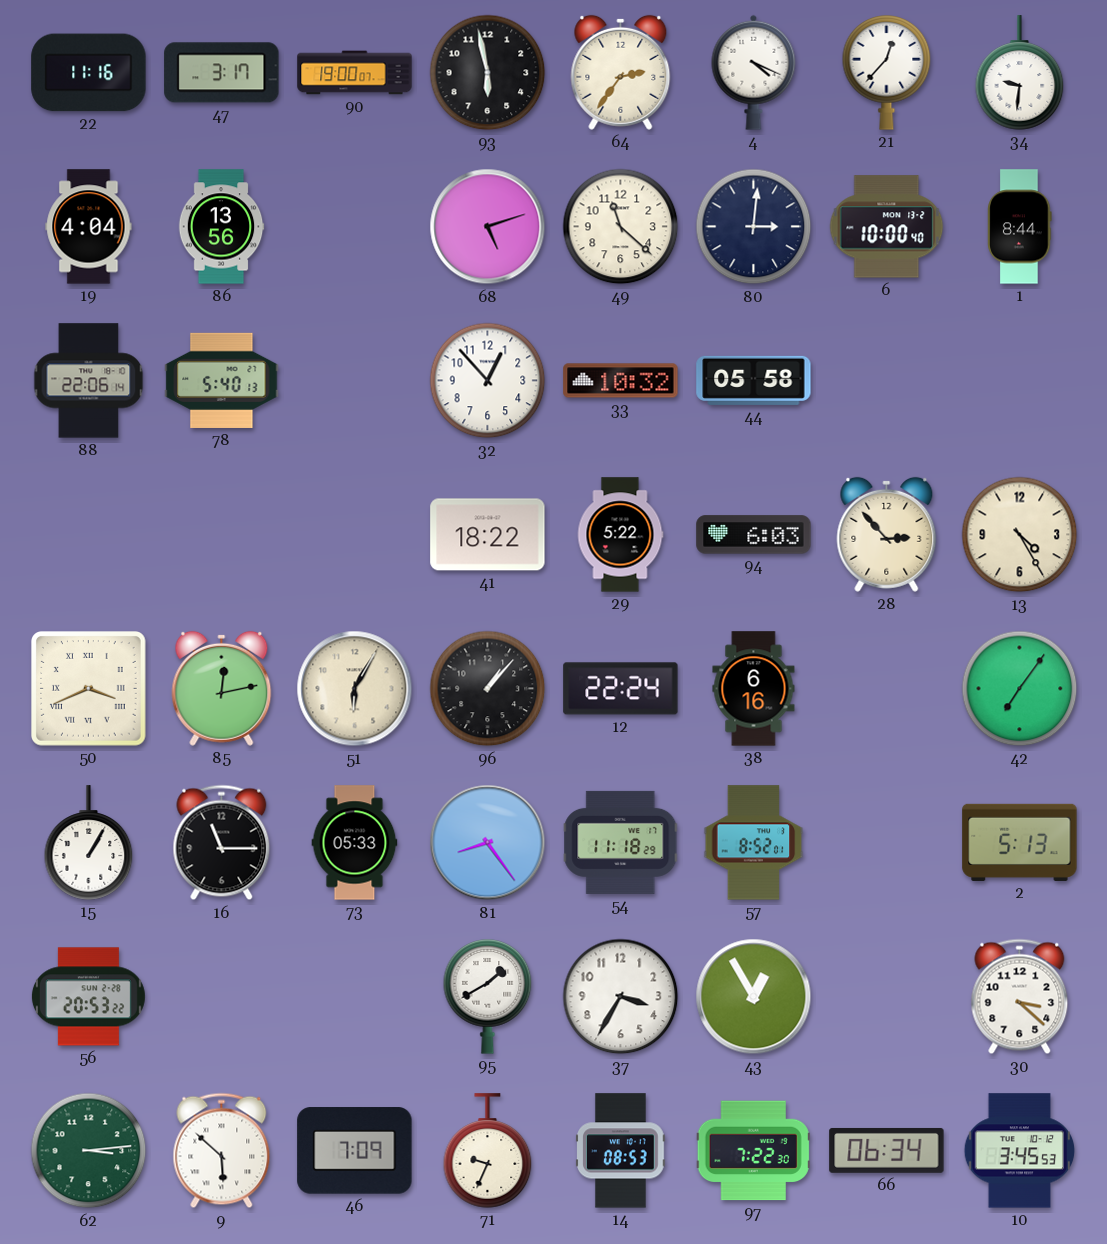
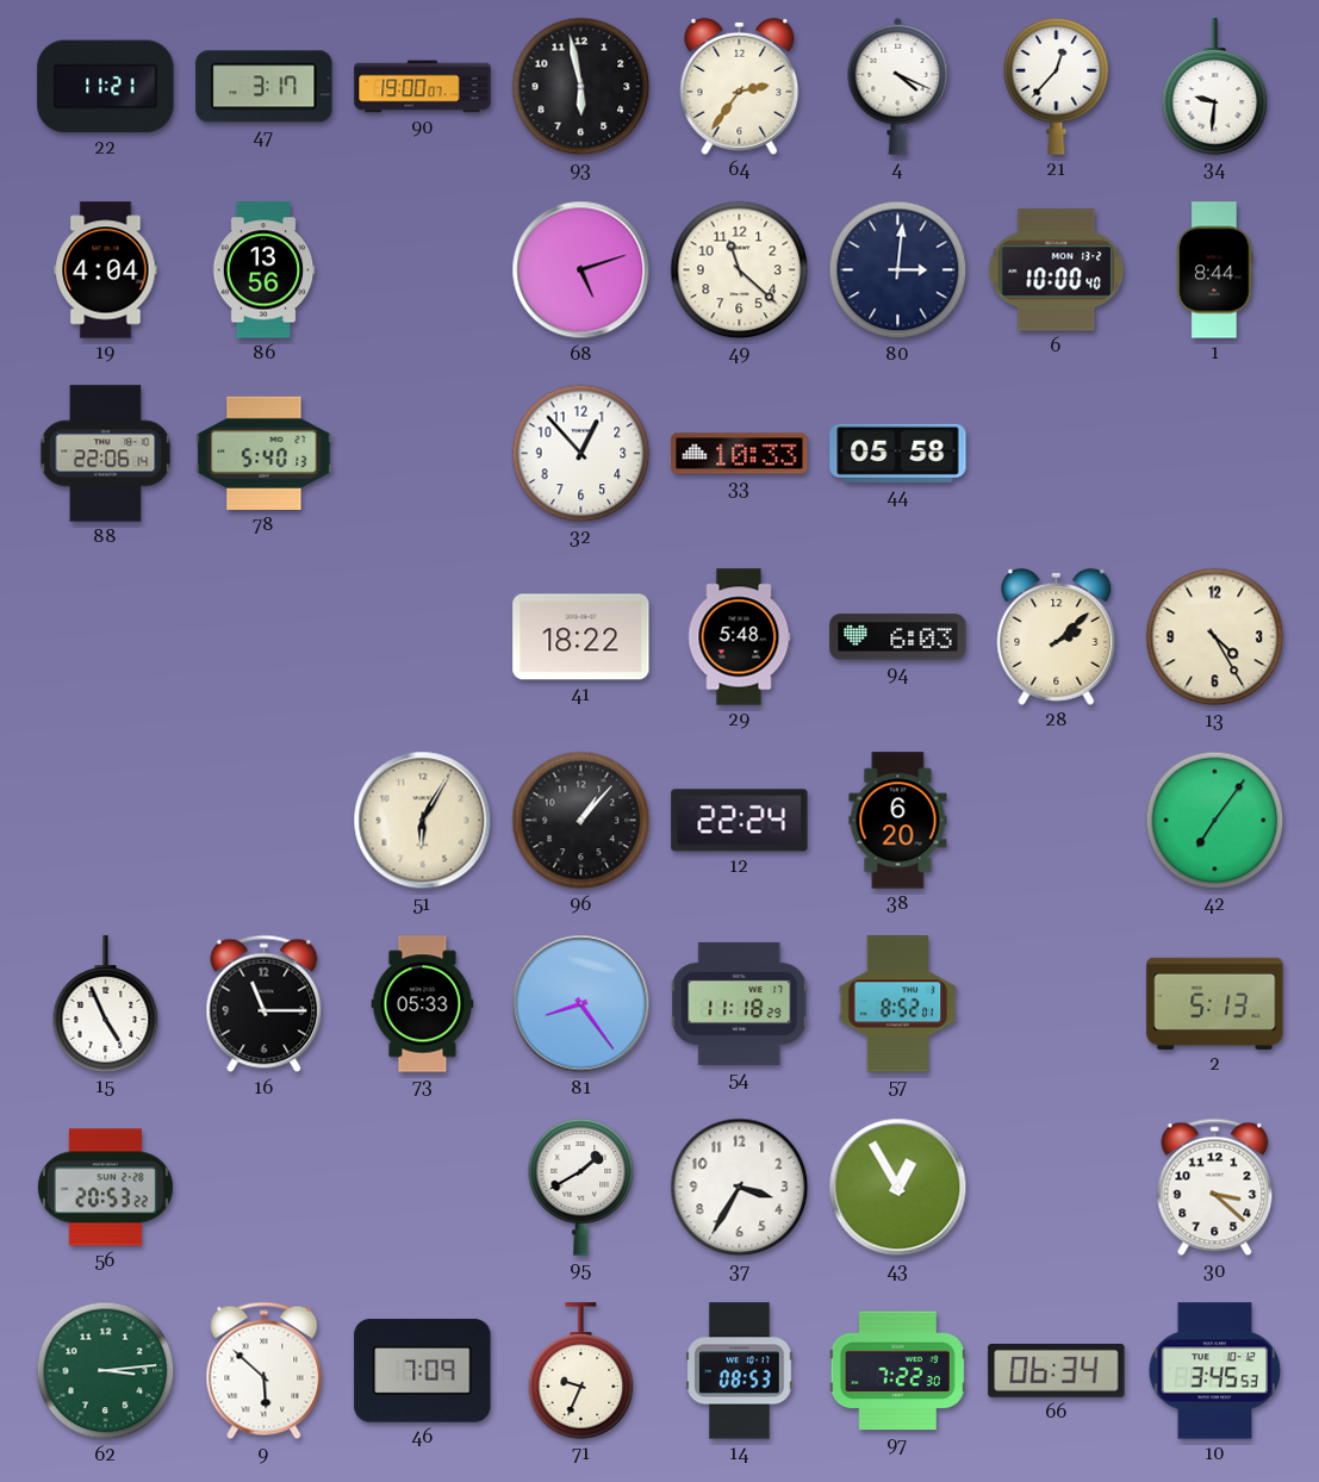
22: 11:16 -> 11:21 (106, 87)
33: 10:32 -> 10:33 (740, 454)
29: 5:22 -> 5:48 (739, 637)
28: 2:53 -> 2:08 (1057, 636)
50: 3:41 -> none (89, 689)
85: 12:13 -> none (222, 688)
38: 6:16 -> 6:20 (898, 821)
15: 1:05 -> 4:56 (106, 1004)
